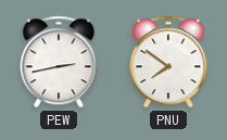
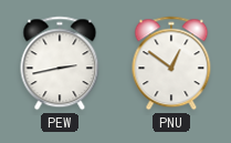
PNU: 7:51 -> 12:51 (171, 63)
